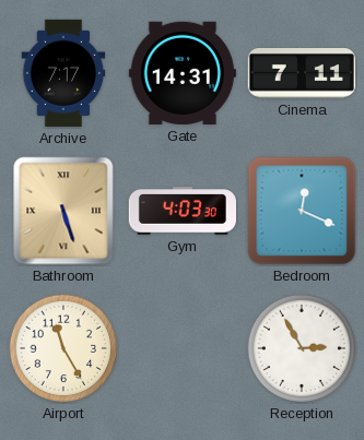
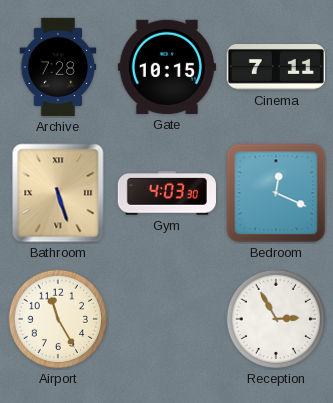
Archive: 7:17 -> 7:28 (58, 67)
Gate: 14:31 -> 10:15 (167, 67)
